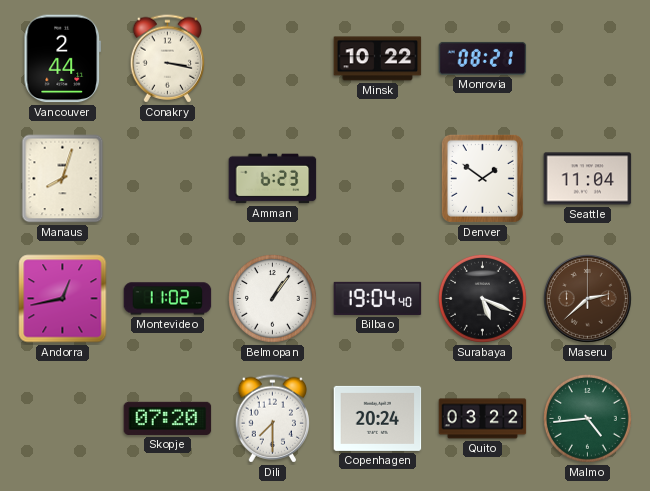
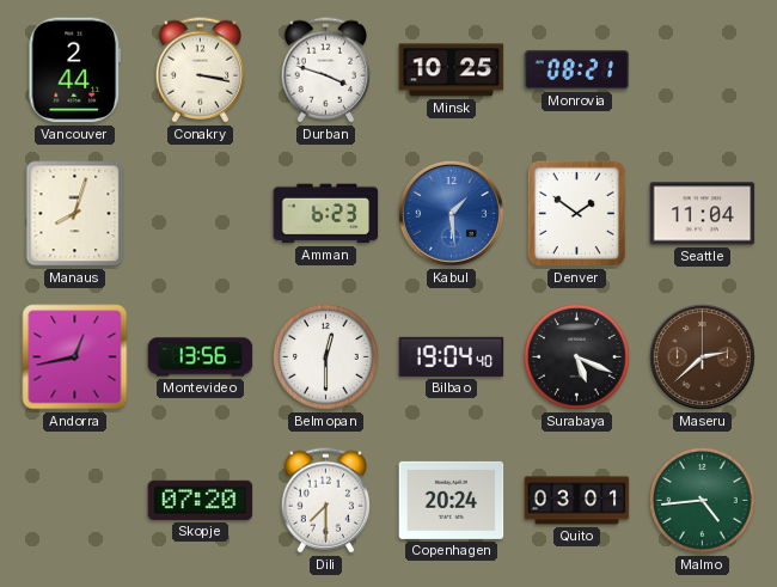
Durban: none -> 3:48 (325, 71)
Minsk: 10:22 -> 10:25 (452, 71)
Kabul: none -> 1:29 (452, 214)
Montevideo: 11:02 -> 13:56 (201, 357)
Belmopan: 1:06 -> 12:30 (326, 357)
Quito: 03:22 -> 03:01 (577, 501)
